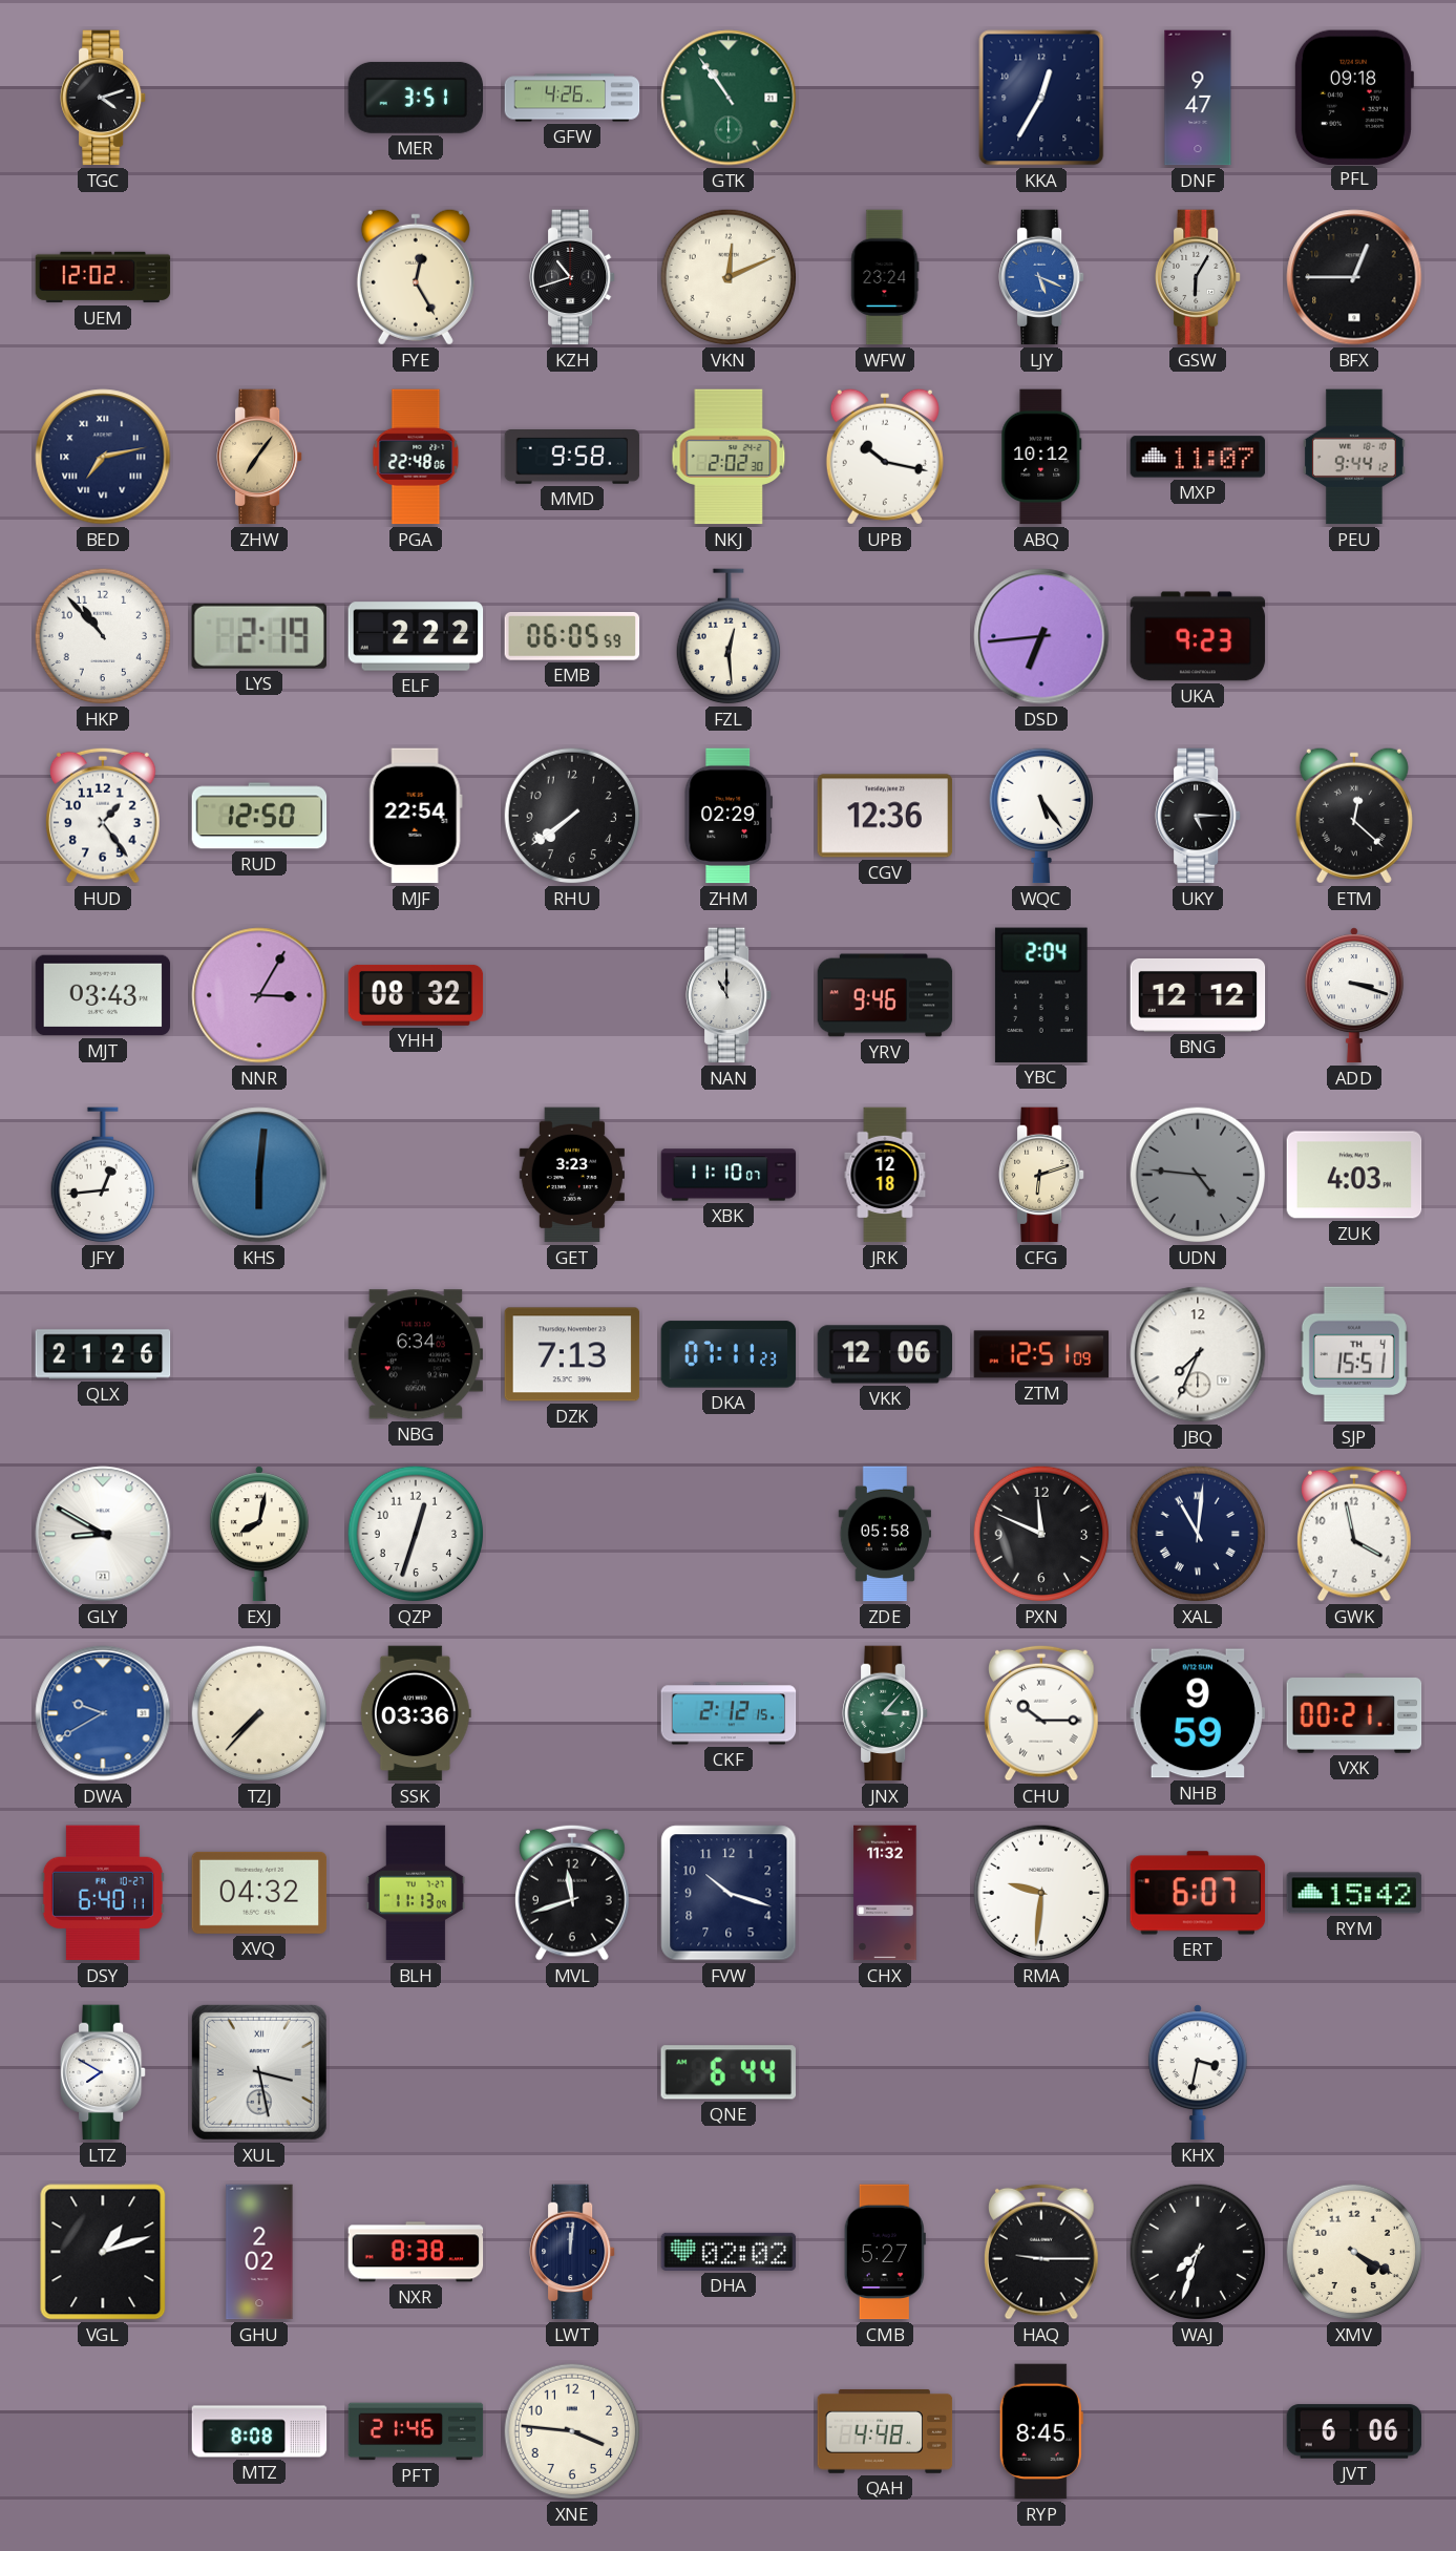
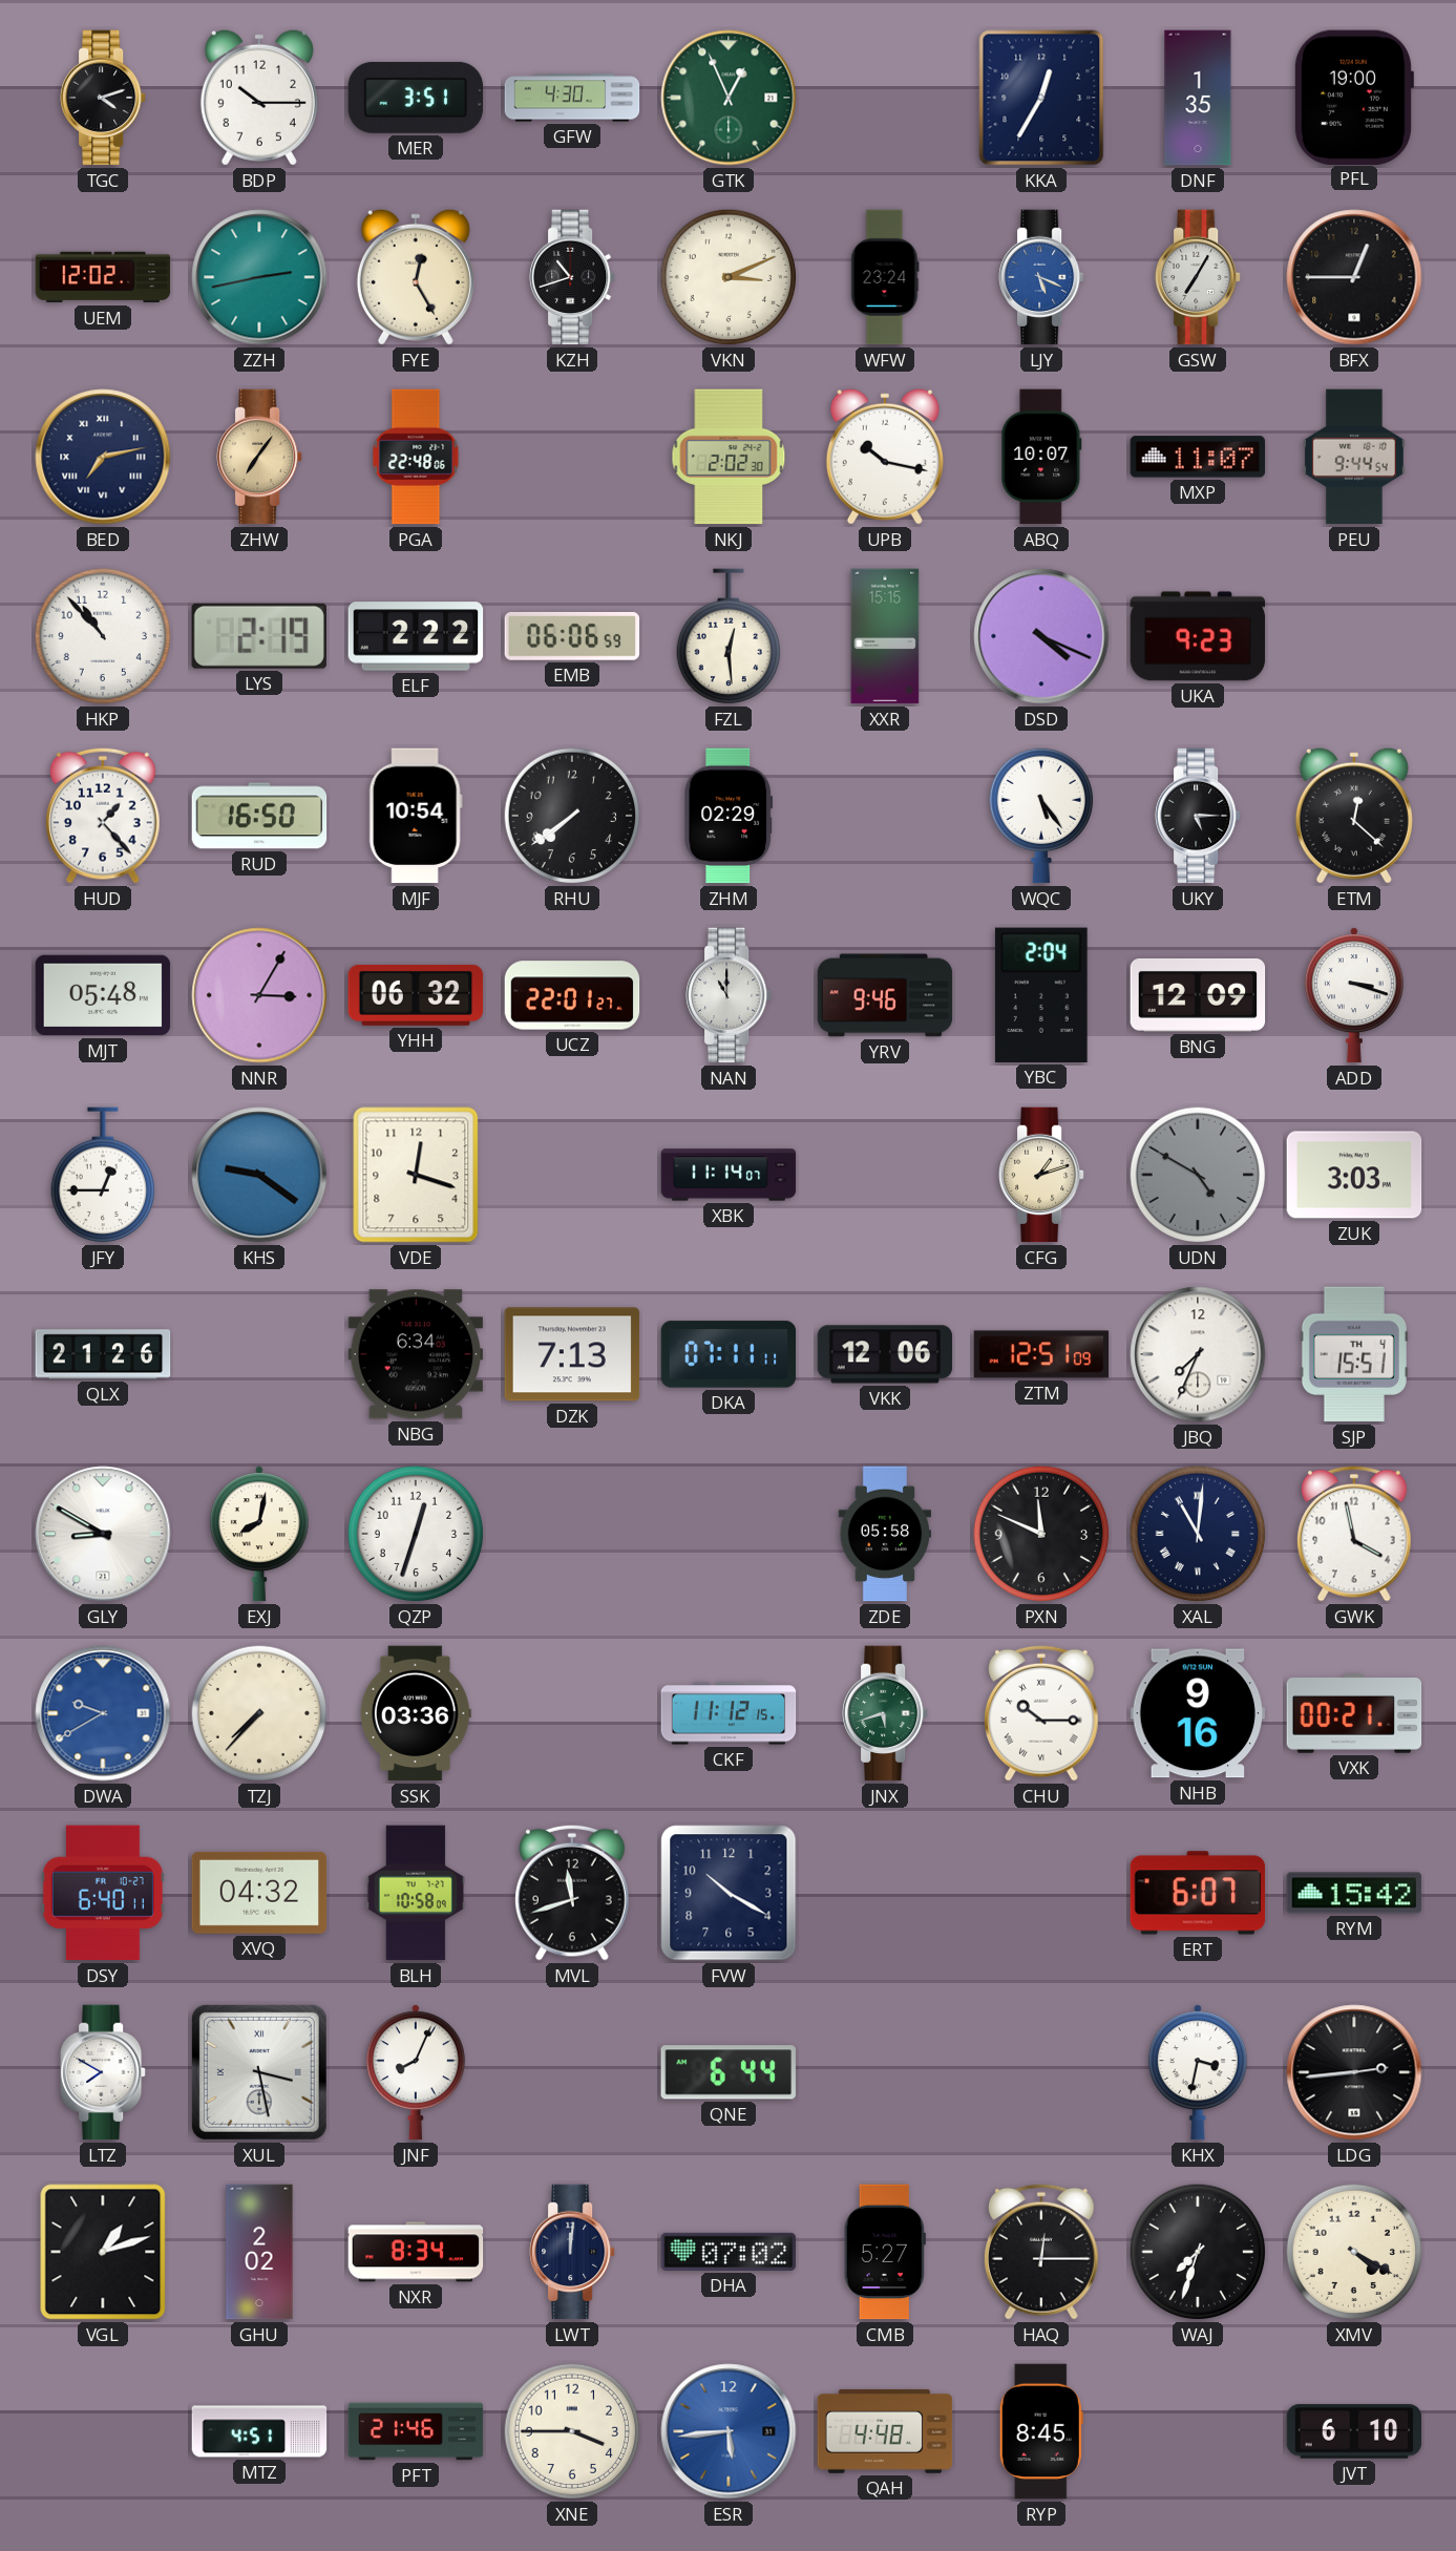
BDP: none -> 10:15 (259, 98)
GFW: 4:26 -> 4:30 (572, 98)
GTK: 10:54 -> 12:56 (729, 98)
DNF: 9:47 -> 1:35 (1198, 98)
PFL: 09:18 -> 19:00 (1353, 97)
ZZH: none -> 2:43 (259, 277)
VKN: 12:11 -> 3:11 (729, 277)
GSW: 6:05 -> 7:05 (1199, 277)
MMD: 9:58 -> none (572, 458)
ABQ: 10:12 -> 10:07 (1041, 457)
PEU: 9:44:12 -> 9:44:54 (1354, 457)
EMB: 06:05 -> 06:06 (572, 636)
XXR: none -> 15:15 (885, 636)
DSD: 6:44 -> 4:19 (1041, 636)
HUD: 1:24 -> 1:23 (104, 816)
RUD: 12:50 -> 16:50 (259, 816)
MJF: 22:54 -> 10:54 (416, 816)
CGV: 12:36 -> none (885, 816)
MJT: 03:43 -> 05:48 (103, 995)
YHH: 08:32 -> 06:32 (416, 995)
UCZ: none -> 22:01 (572, 995)
BNG: 12:12 -> 12:09 (1198, 995)
JFY: 12:44 -> 12:45 (102, 1176)
KHS: 6:01 -> 9:21 (259, 1175)
VDE: none -> 12:18 (416, 1175)
GET: 3:23 -> none (572, 1175)
XBK: 11:10 -> 11:14 (729, 1175)
JRK: 12:18 -> none (885, 1175)
CFG: 6:12 -> 1:12 (1042, 1175)
UDN: 4:46 -> 4:50 (1198, 1175)
ZUK: 4:03 -> 3:03 (1354, 1175)
DKA: 07:11:23 -> 07:11:11 (729, 1354)
CKF: 2:12 -> 11:12 (729, 1713)
JNX: 3:07 -> 5:42 (886, 1713)
NHB: 9:59 -> 9:16 (1197, 1713)
BLH: 11:13 -> 10:58 (416, 1893)
FVW: 10:18 -> 10:20 (729, 1893)
CHX: 11:32 -> none (885, 1893)
RMA: 9:31 -> none (1041, 1893)
JNF: none -> 8:04 (416, 2072)
LDG: none -> 2:44 (1354, 2072)
NXR: 8:38 -> 8:34 (416, 2252)
DHA: 02:02 -> 07:02 (729, 2252)
HAQ: 9:15 -> 12:15 (1042, 2252)
MTZ: 8:08 -> 4:51 (259, 2431)
XNE: 3:46 -> 3:45 (572, 2431)
ESR: none -> 5:44 (729, 2431)
JVT: 6:06 -> 6:10 (1354, 2431)
